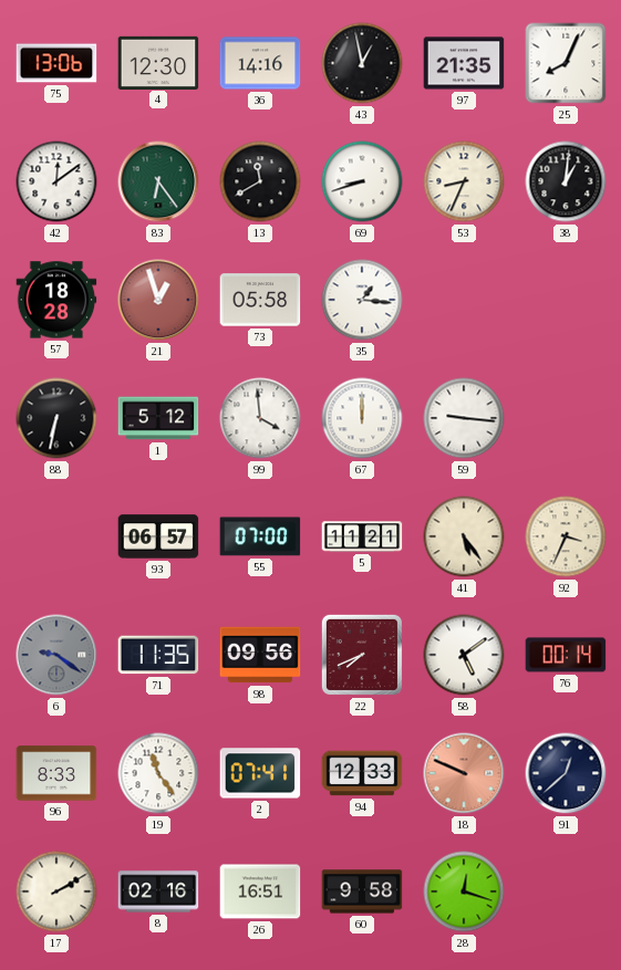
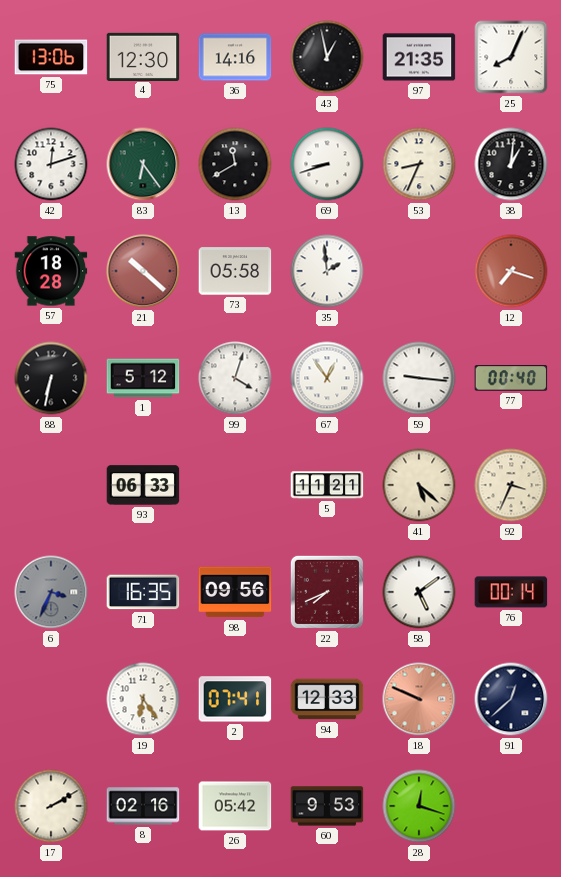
42: 12:09 -> 12:12 (51, 164)
21: 12:57 -> 10:22 (143, 271)
35: 1:16 -> 1:59 (327, 271)
12: none -> 7:18 (511, 271)
99: 3:59 -> 4:03 (235, 378)
67: 12:00 -> 12:54 (327, 378)
77: none -> 00:40 (511, 378)
93: 06:57 -> 06:33 (143, 485)
55: 07:00 -> none (260, 536)
41: 5:24 -> 5:22 (419, 485)
6: 9:21 -> 3:34 (51, 592)
71: 11:35 -> 16:35 (143, 592)
96: 8:33 -> none (56, 773)
19: 11:24 -> 6:24 (143, 699)
26: 16:51 -> 05:42 (235, 806)
60: 9:58 -> 9:53 (327, 806)
